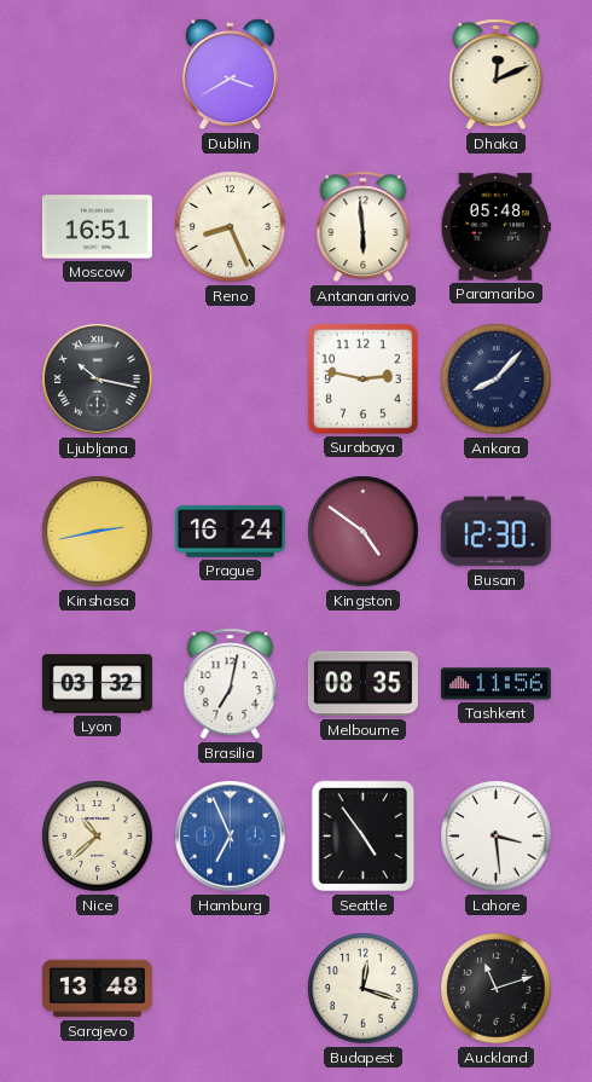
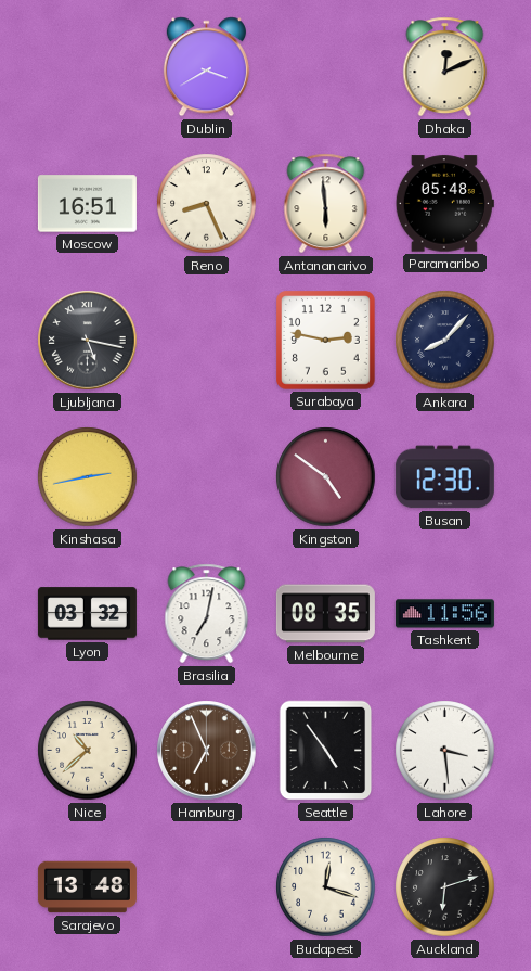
Ljubljana: 10:17 -> 5:17 (88, 341)
Prague: 16:24 -> none (230, 532)
Hamburg dial: blue -> brown (207, 751)
Auckland: 11:12 -> 6:12 (445, 887)
